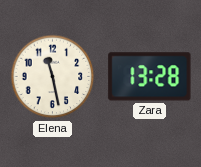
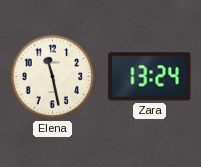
Zara: 13:28 -> 13:24 (150, 77)
